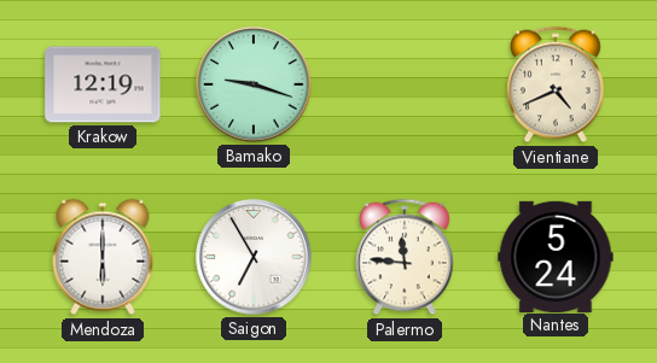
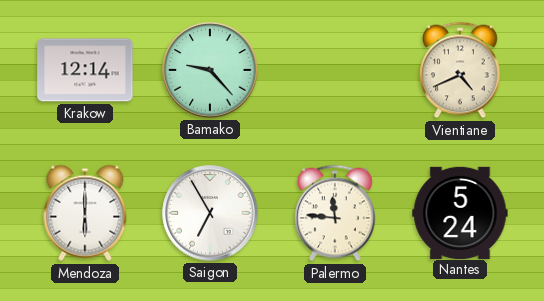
Krakow: 12:19 -> 12:14 (85, 70)
Bamako: 9:18 -> 9:23 (210, 70)
